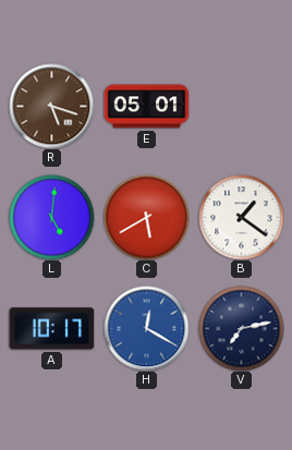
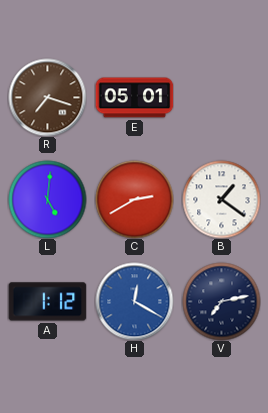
R: 5:18 -> 7:18 (47, 97)
C: 5:40 -> 2:40 (134, 199)
A: 10:17 -> 1:12 (47, 302)
